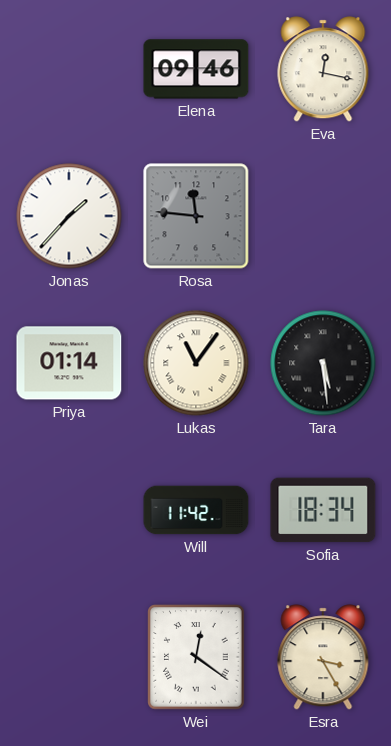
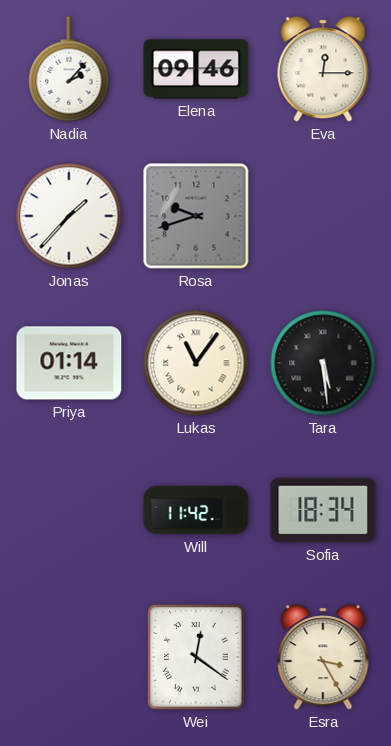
Nadia: none -> 2:07 (69, 69)
Eva: 12:17 -> 12:15 (323, 69)
Rosa: 11:46 -> 9:42 (196, 216)
